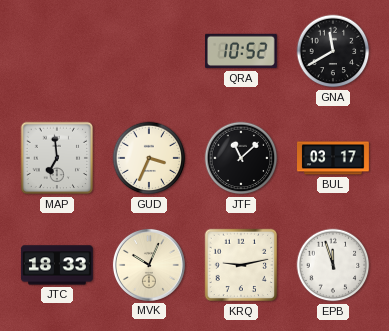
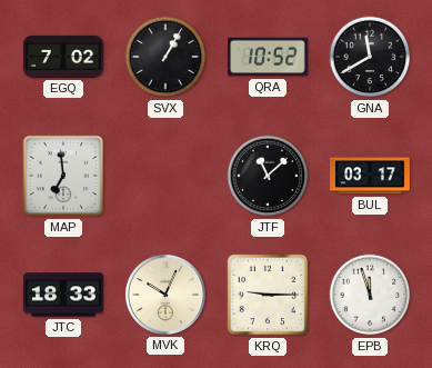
EGQ: none -> 7:02 (63, 57)
SVX: none -> 1:05 (165, 57)
GUD: 3:34 -> none (149, 158)
KRQ: 9:13 -> 9:15 (268, 295)
